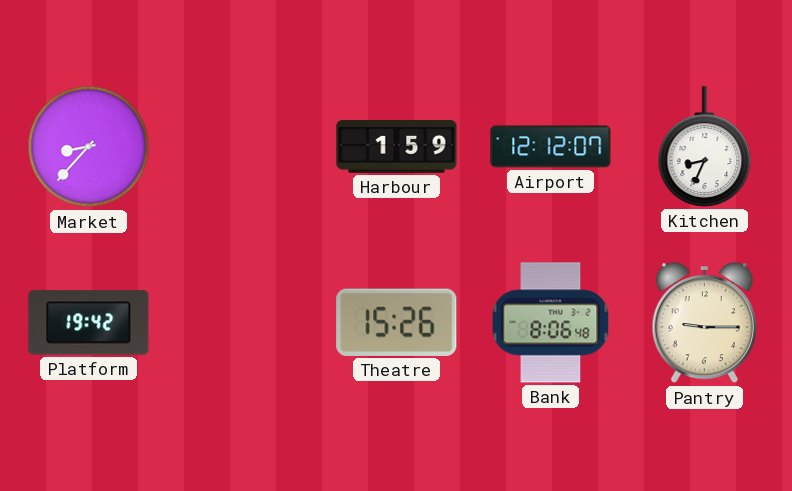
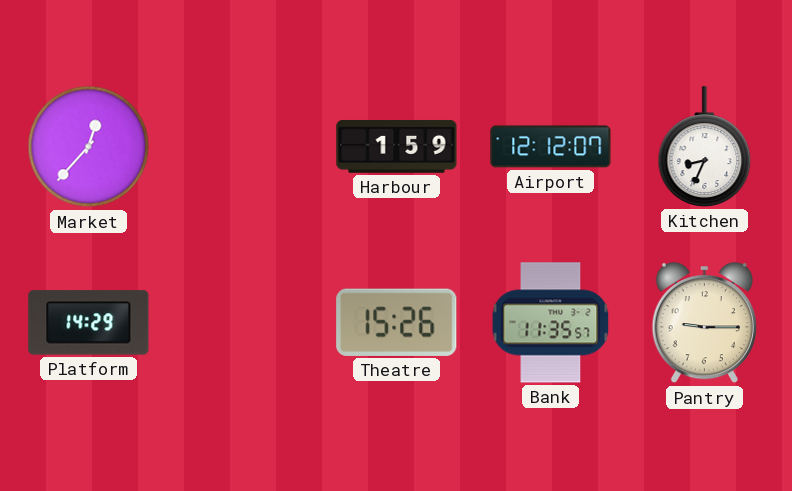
Market: 8:37 -> 12:37 (89, 147)
Platform: 19:42 -> 14:29 (89, 323)
Bank: 8:06 -> 11:35 (551, 323)
